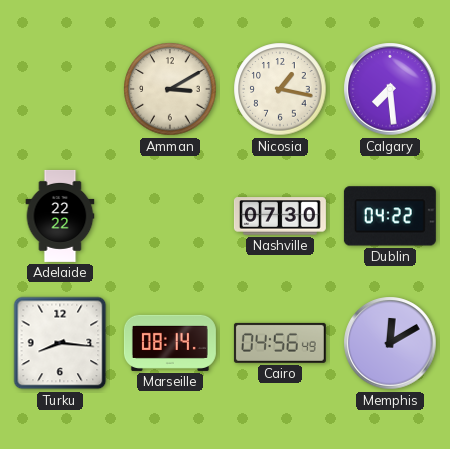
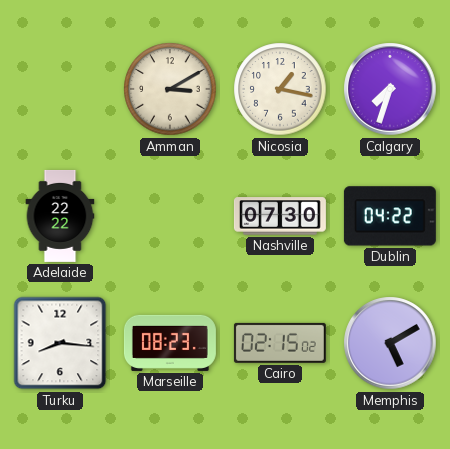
Calgary: 7:29 -> 7:33 (390, 89)
Marseille: 08:14 -> 08:23 (170, 343)
Cairo: 04:56 -> 02:15 (280, 343)
Memphis: 12:10 -> 5:10 (390, 343)
